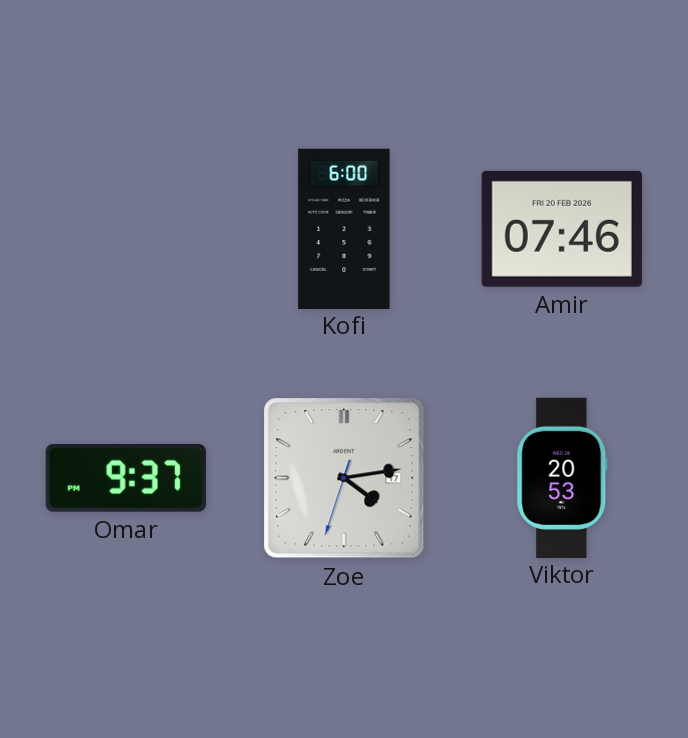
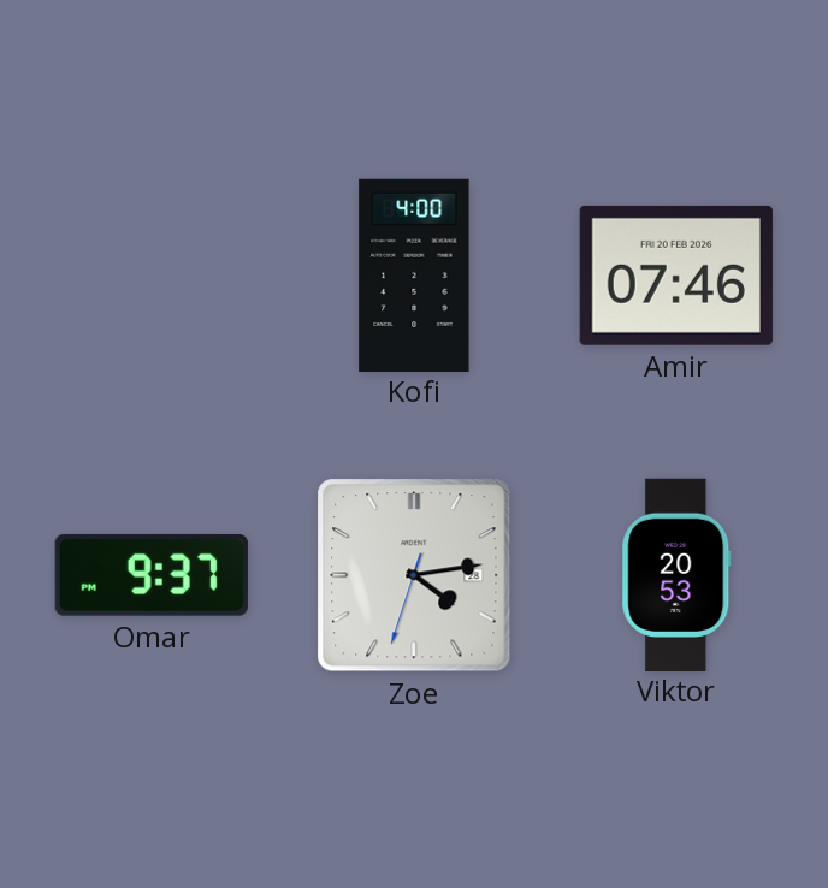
Kofi: 6:00 -> 4:00 (414, 274)
Zoe date: 17 -> 28 (414, 575)
